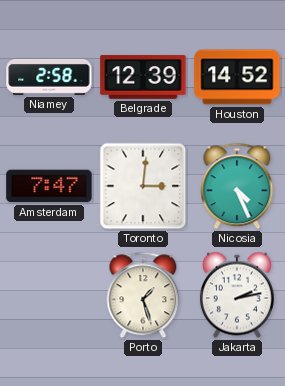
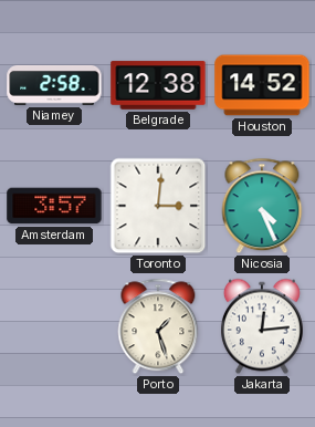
Belgrade: 12:39 -> 12:38 (158, 85)
Amsterdam: 7:47 -> 3:57 (54, 206)
Jakarta: 2:13 -> 12:14 (262, 326)
